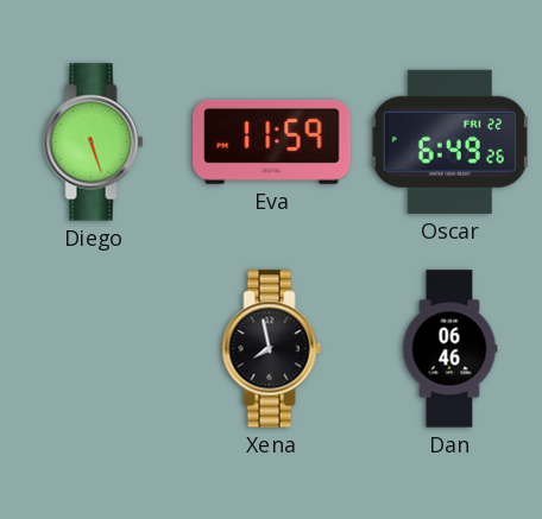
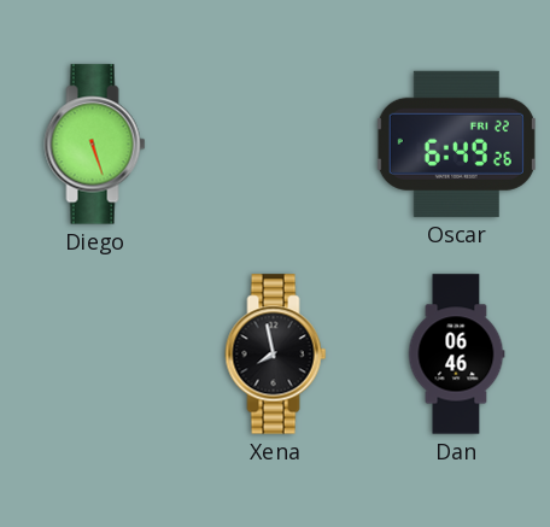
Eva: 11:59 -> none (272, 141)
